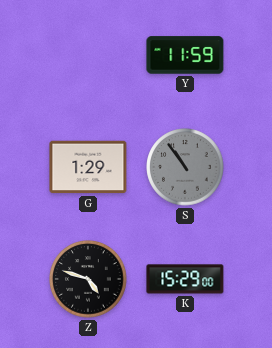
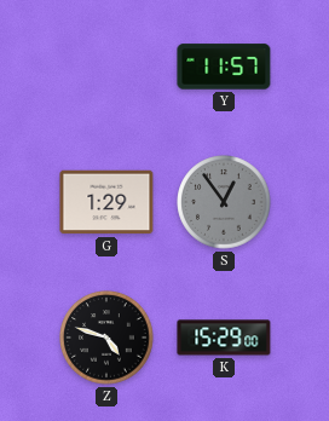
Y: 11:59 -> 11:57 (224, 67)
S: 10:54 -> 12:54 (224, 202)
